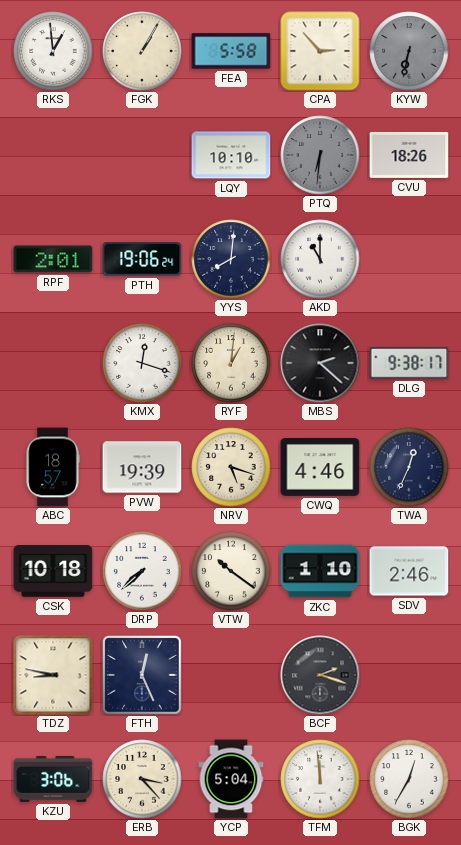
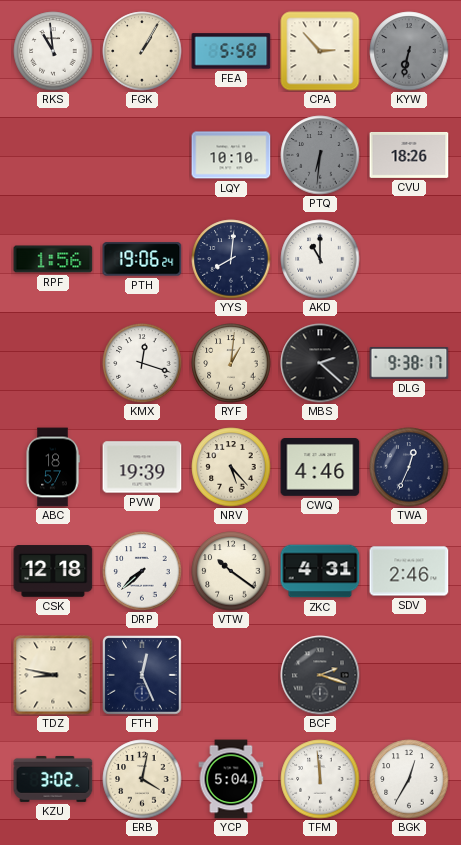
RKS: 12:59 -> 10:59 (53, 51)
RPF: 2:01 -> 1:56 (53, 259)
NRV: 5:18 -> 5:23 (231, 467)
CSK: 10:18 -> 12:18 (53, 571)
ZKC: 1:10 -> 4:31 (320, 571)
KZU: 3:06 -> 3:02 (53, 779)
ERB: 3:23 -> 4:02 (142, 779)
